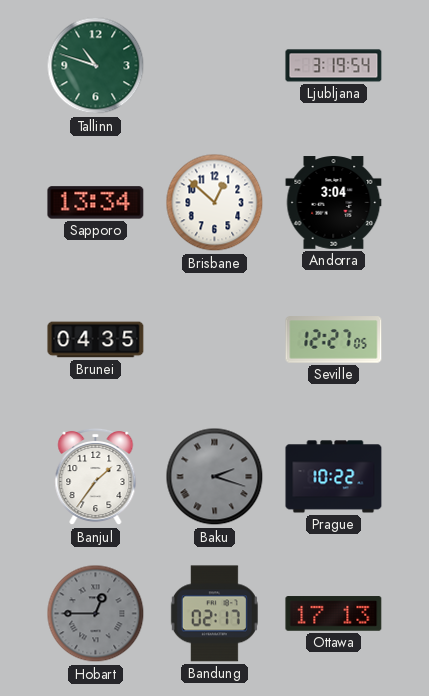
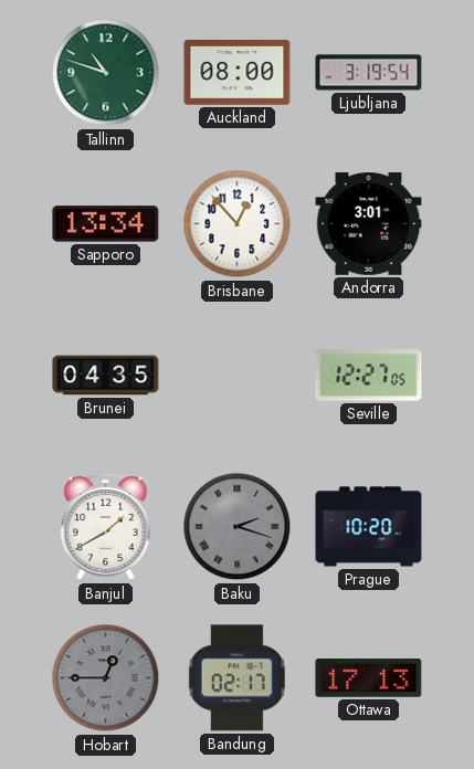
Auckland: none -> 08:00 (238, 73)
Brisbane: 12:52 -> 12:53 (238, 224)
Andorra: 3:04 -> 3:01 (369, 224)
Banjul: 1:36 -> 1:40 (106, 527)
Prague: 10:22 -> 10:20 (369, 527)
